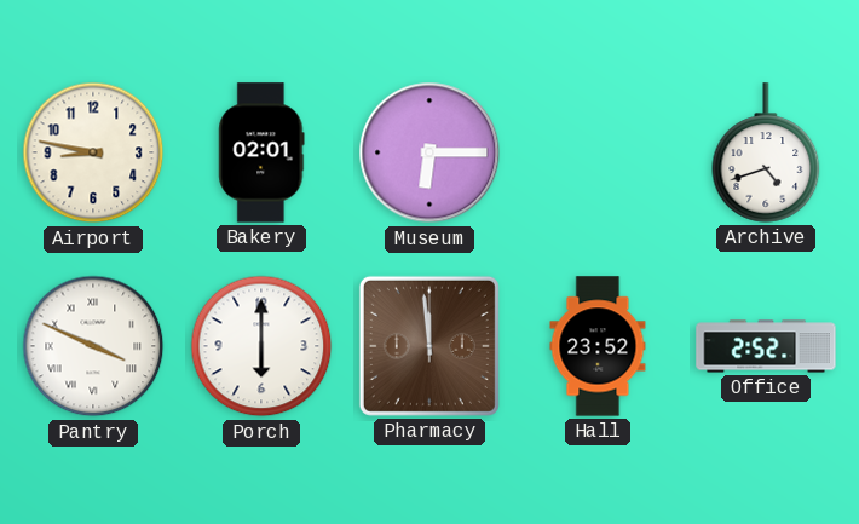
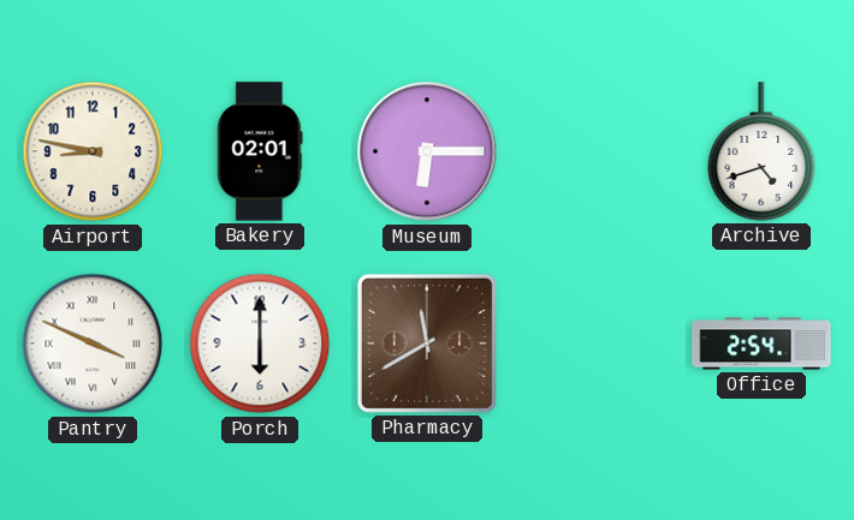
Pharmacy: 11:59 -> 11:40 (427, 343)
Hall: 23:52 -> none (598, 346)
Office: 2:52 -> 2:54 (761, 343)
